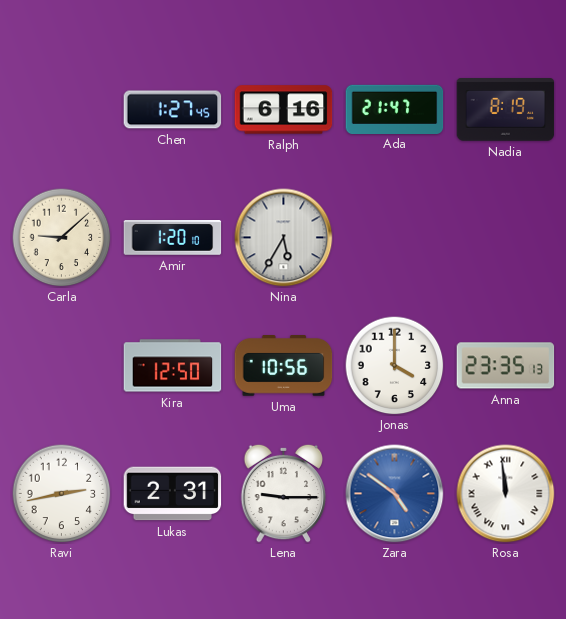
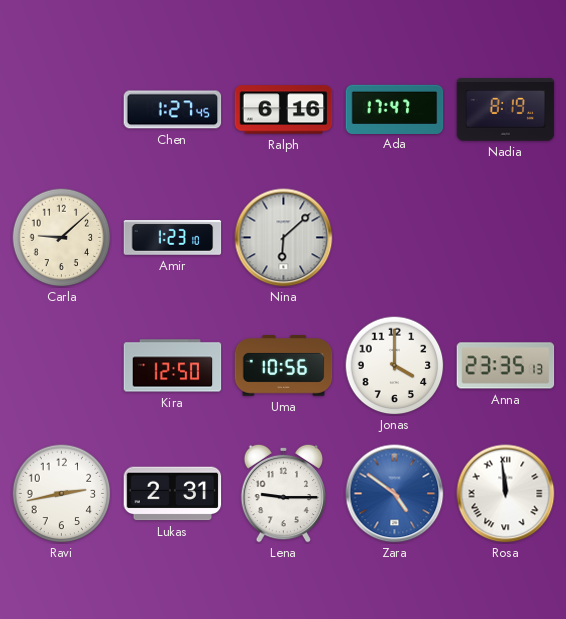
Ada: 21:47 -> 17:47 (395, 109)
Amir: 1:20 -> 1:23 (173, 238)
Nina: 5:35 -> 6:08 (284, 238)
